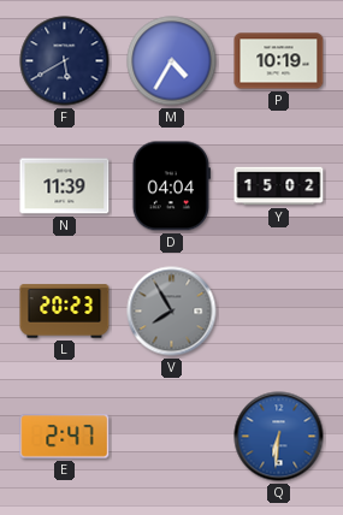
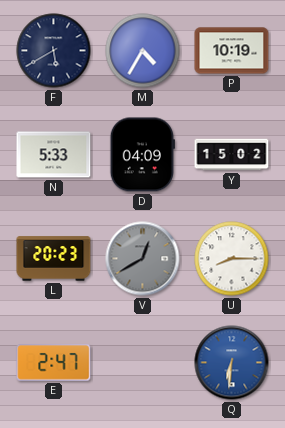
N: 11:39 -> 5:33 (54, 155)
D: 04:04 -> 04:09 (142, 155)
V: 7:55 -> 12:40 (143, 259)
U: none -> 8:15 (232, 259)
